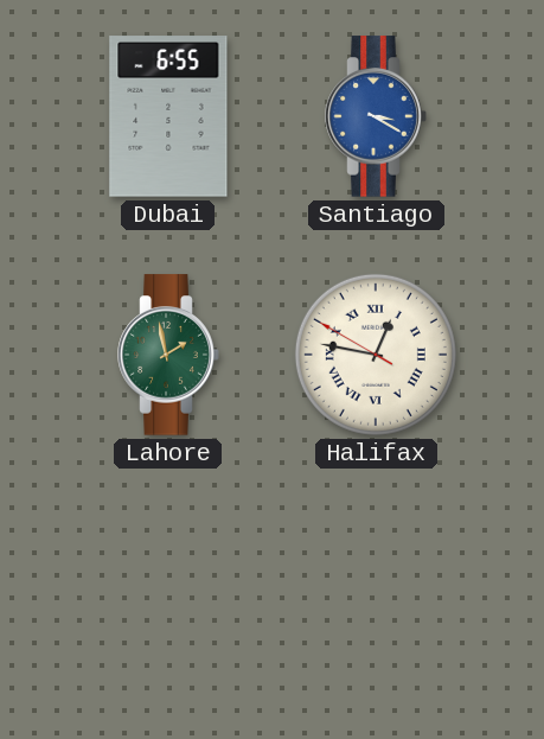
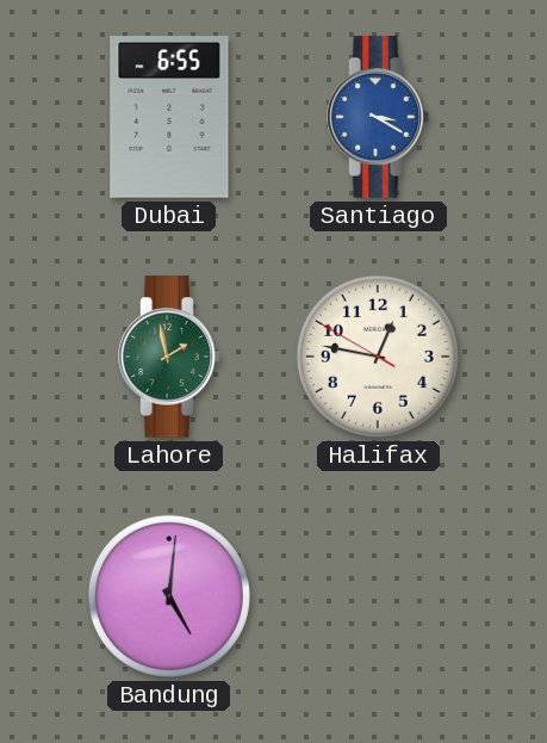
Halifax numerals: Roman -> Arabic (378, 357)
Bandung: none -> 5:01 (169, 596)
